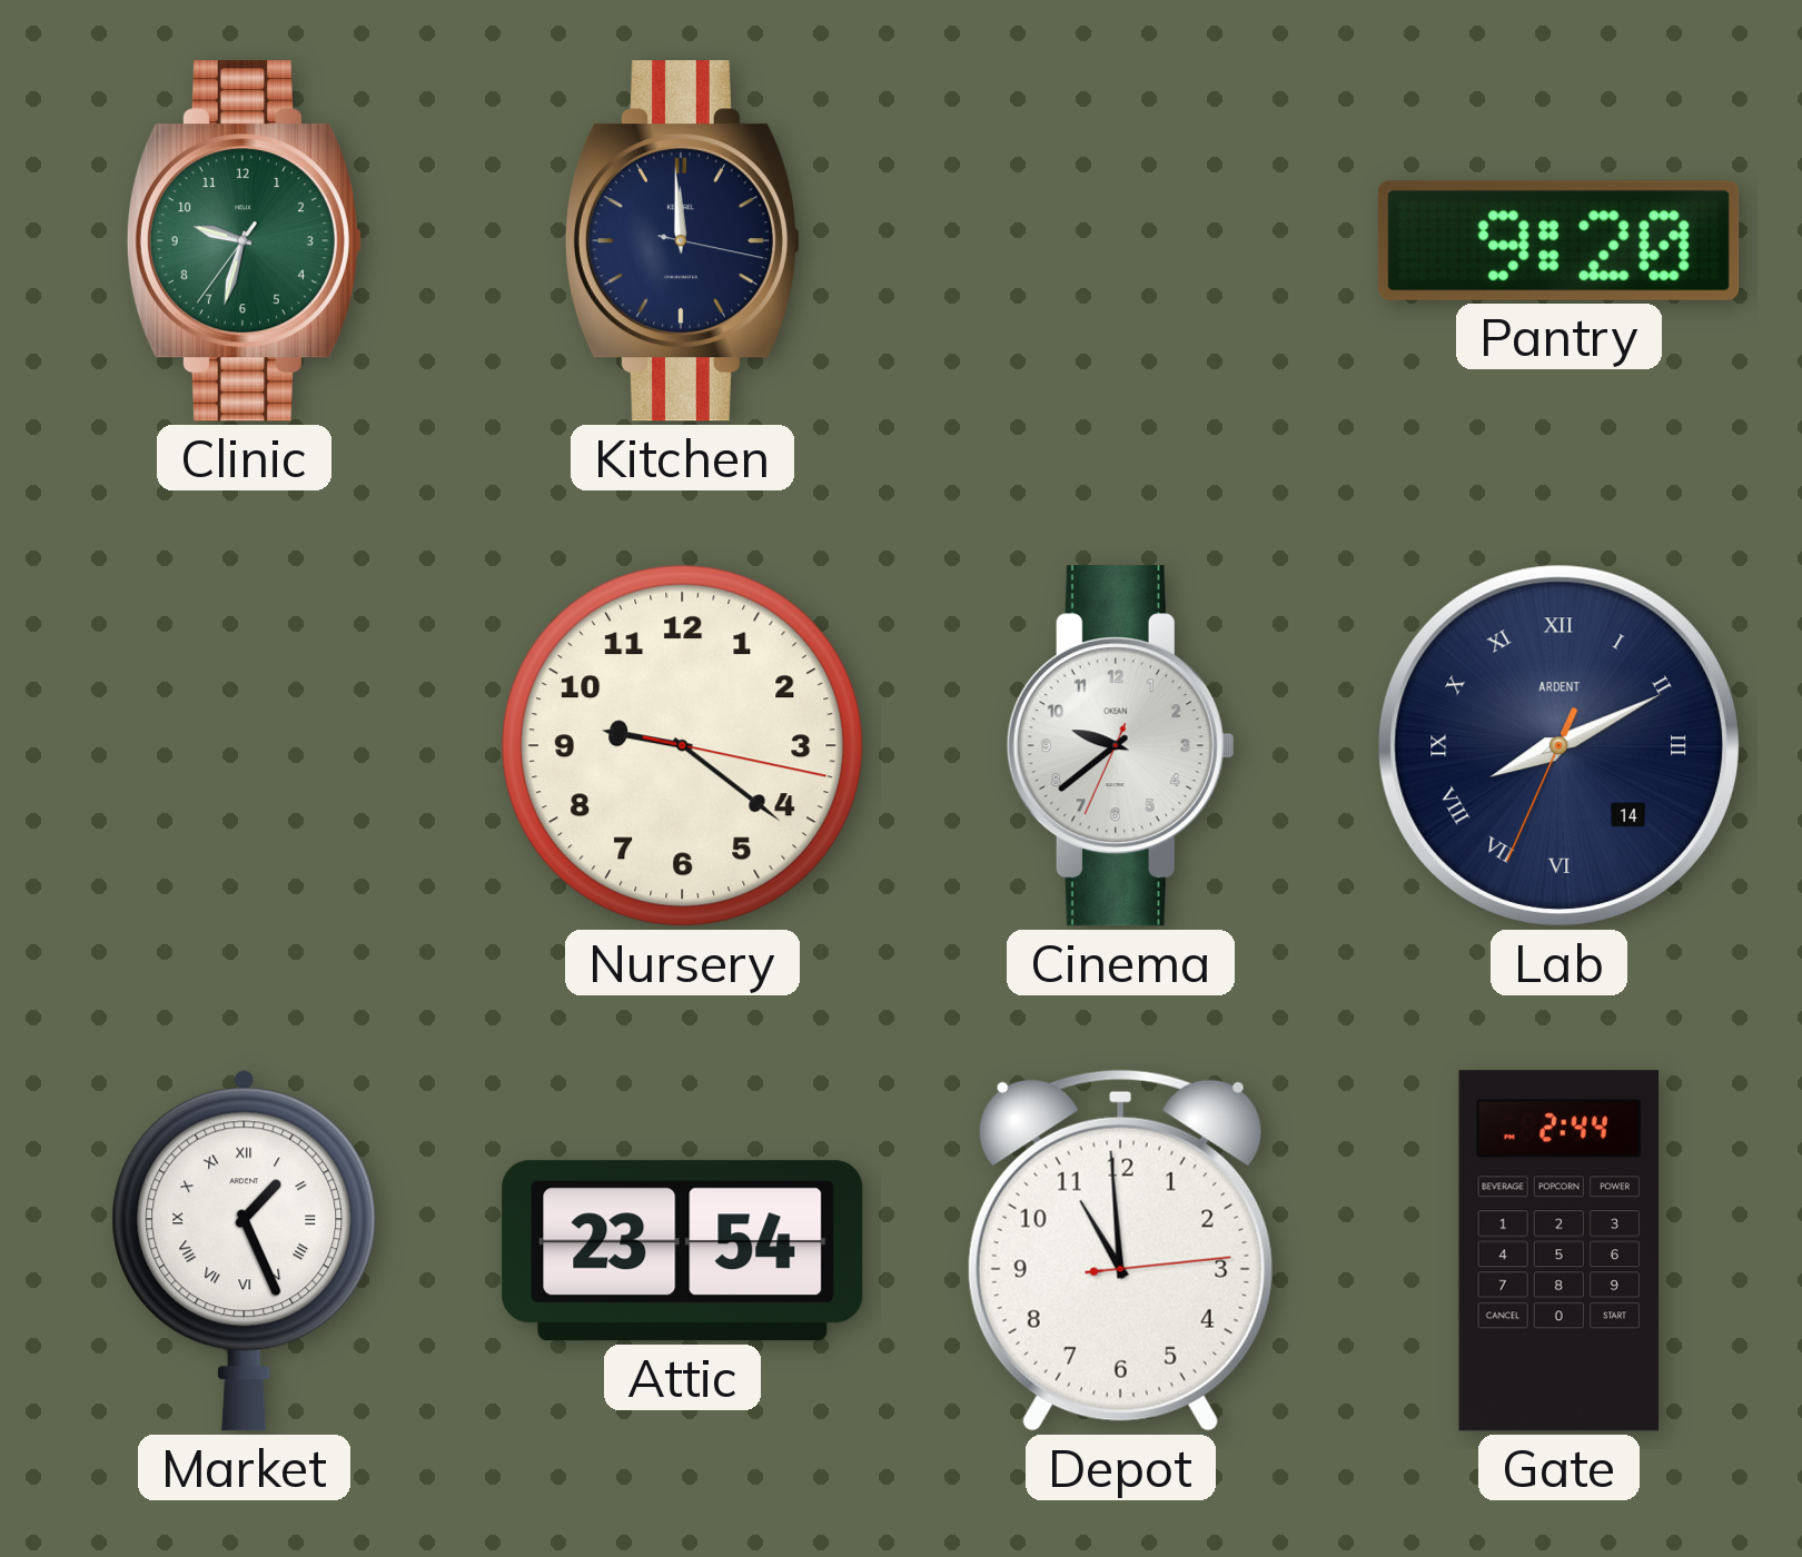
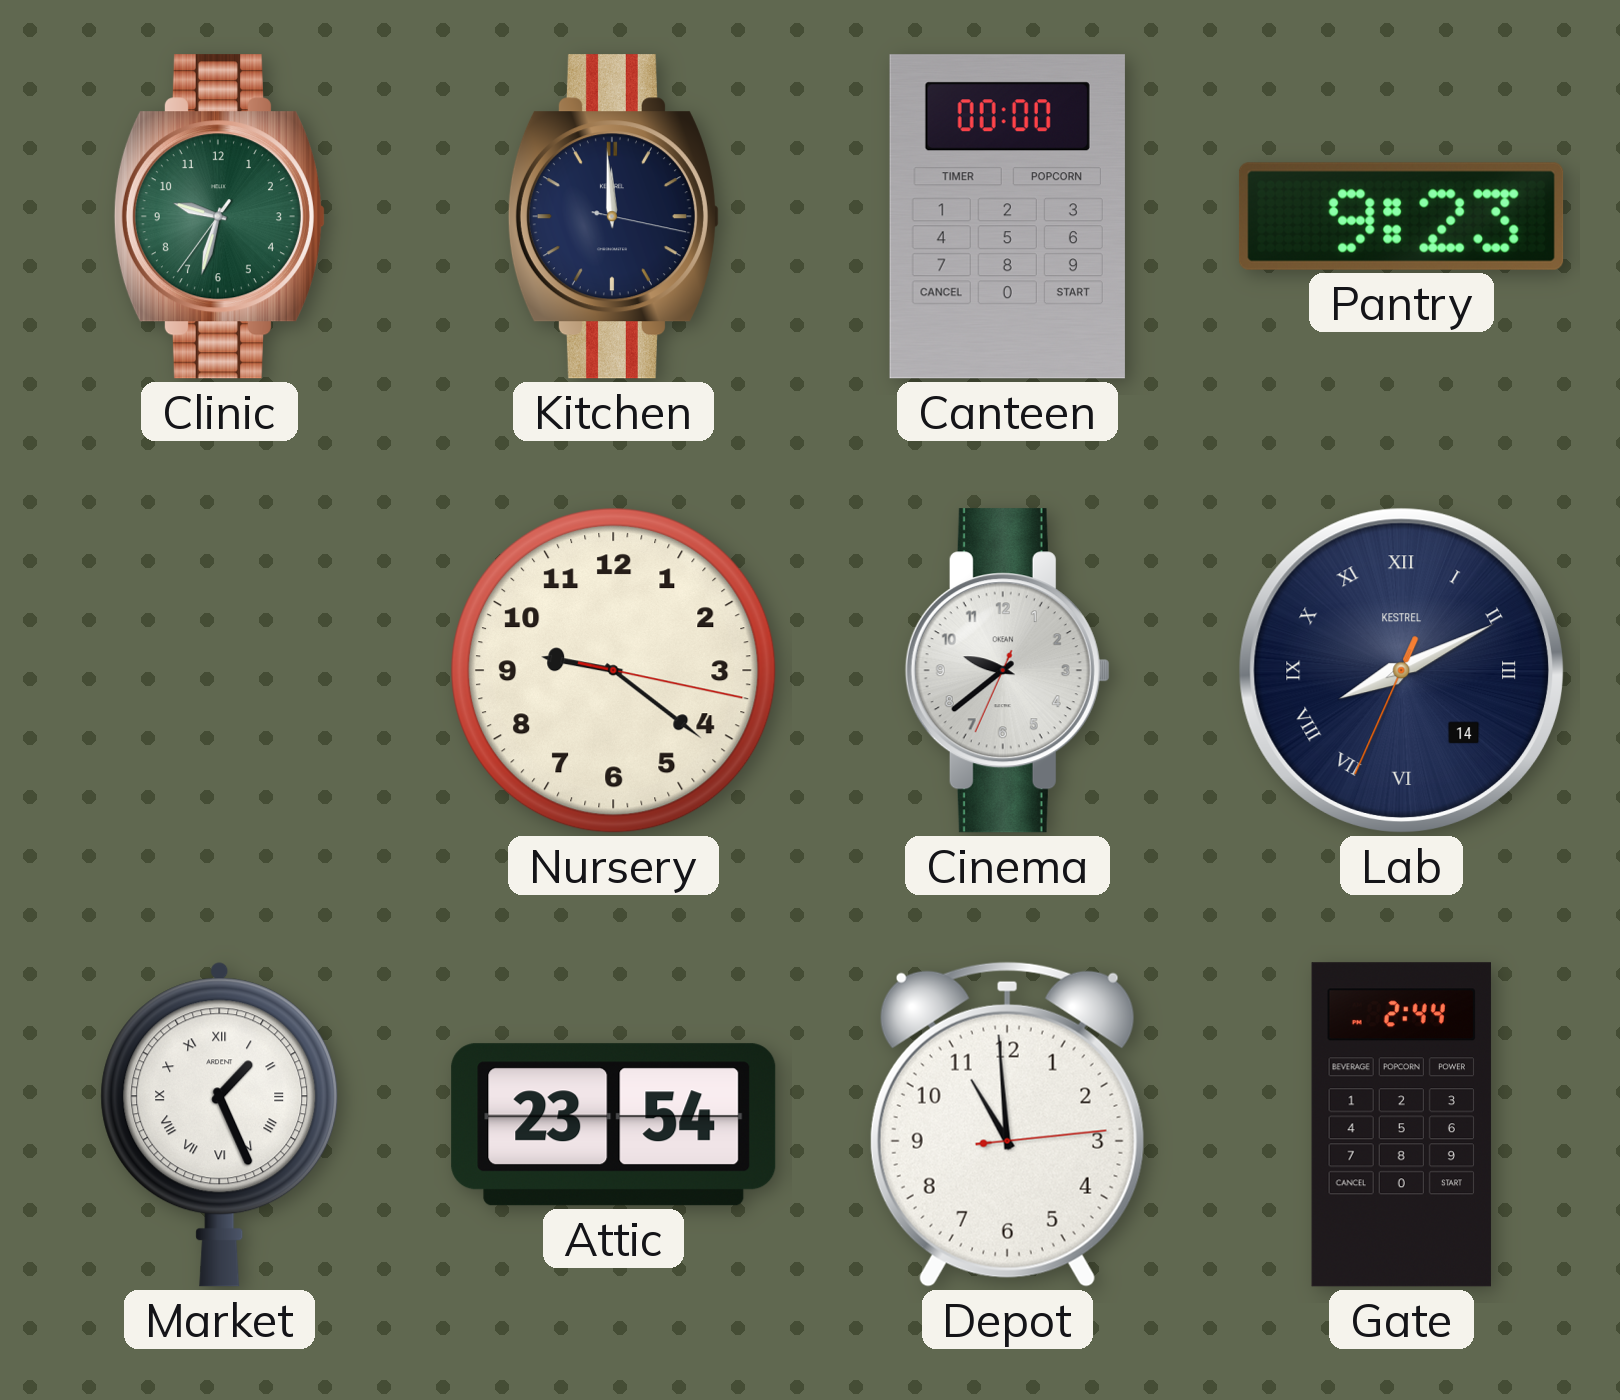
Canteen: none -> 00:00 (1007, 217)
Pantry: 9:20 -> 9:23 (1401, 216)
Lab brand: ARDENT -> KESTREL (1401, 670)
